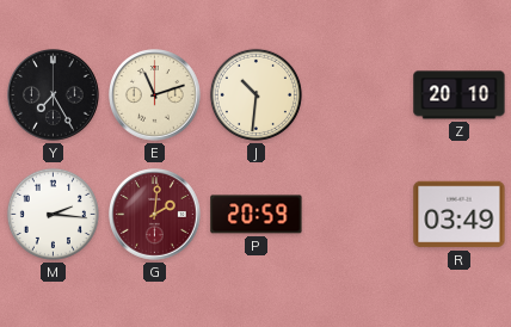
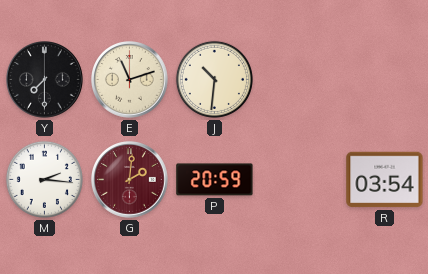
Y: 7:25 -> 7:30 (45, 80)
Z: 20:10 -> none (460, 95)
R: 03:49 -> 03:54 (385, 180)
